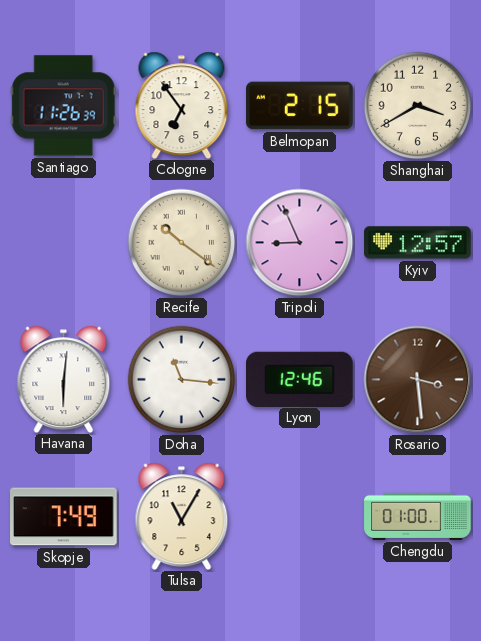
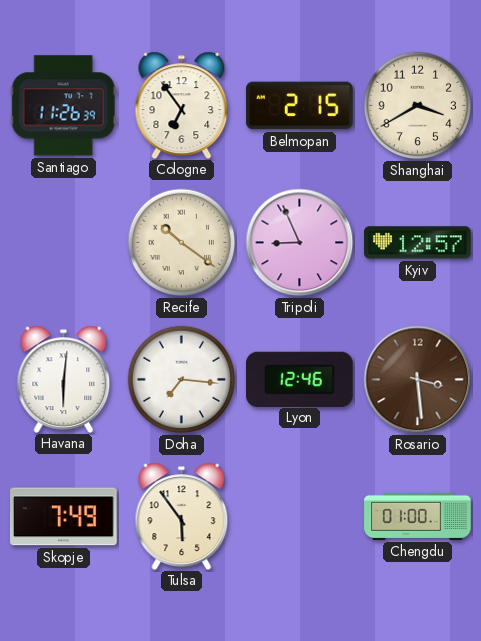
Doha: 11:16 -> 7:16 (182, 380)
Tulsa: 11:05 -> 5:54 (182, 516)
